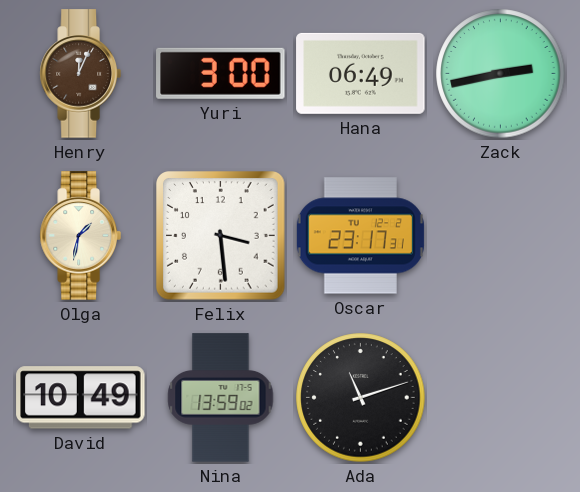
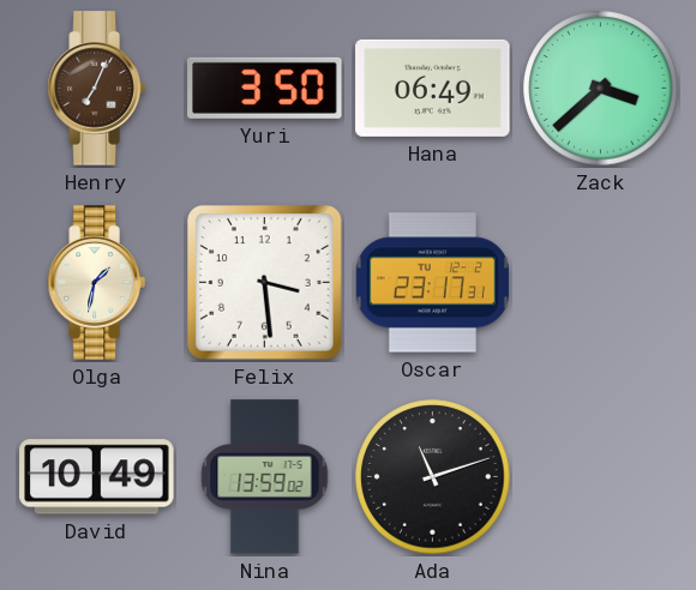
Henry: 12:04 -> 7:04 (96, 89)
Yuri: 3:00 -> 3:50 (265, 88)
Zack: 2:43 -> 3:38 (601, 89)
